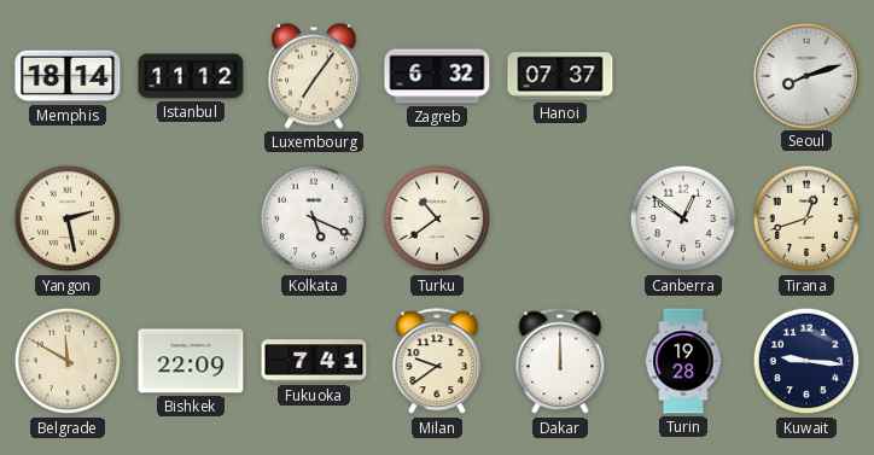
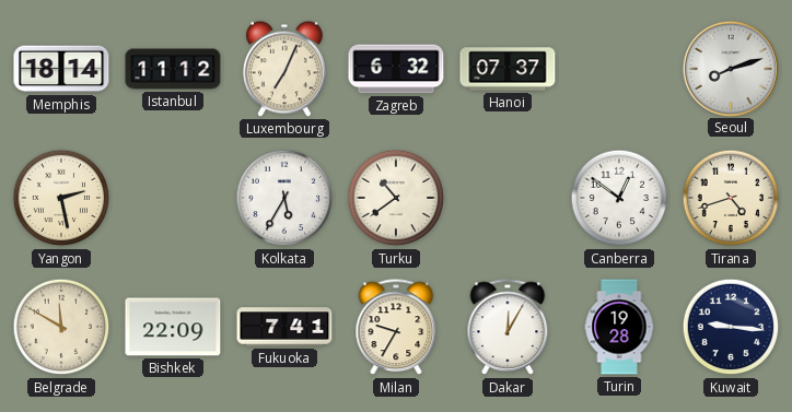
Luxembourg: 7:06 -> 7:04 (284, 69)
Kolkata: 5:19 -> 5:35 (284, 198)
Tirana: 12:42 -> 4:42 (731, 198)
Milan: 9:39 -> 9:35 (396, 328)
Dakar: 12:00 -> 12:05 (508, 328)
